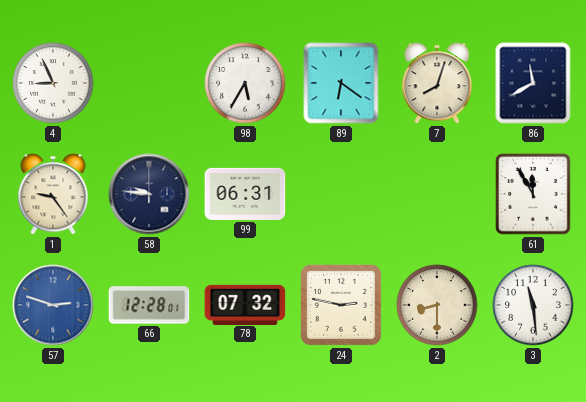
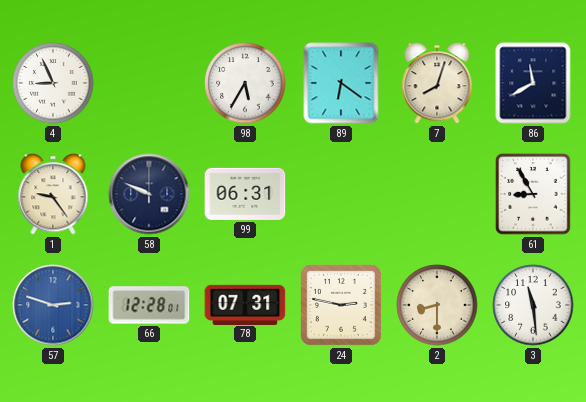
58: 9:46 -> 9:49 (149, 194)
61: 11:55 -> 8:55 (533, 194)
78: 07:32 -> 07:31 (245, 304)
